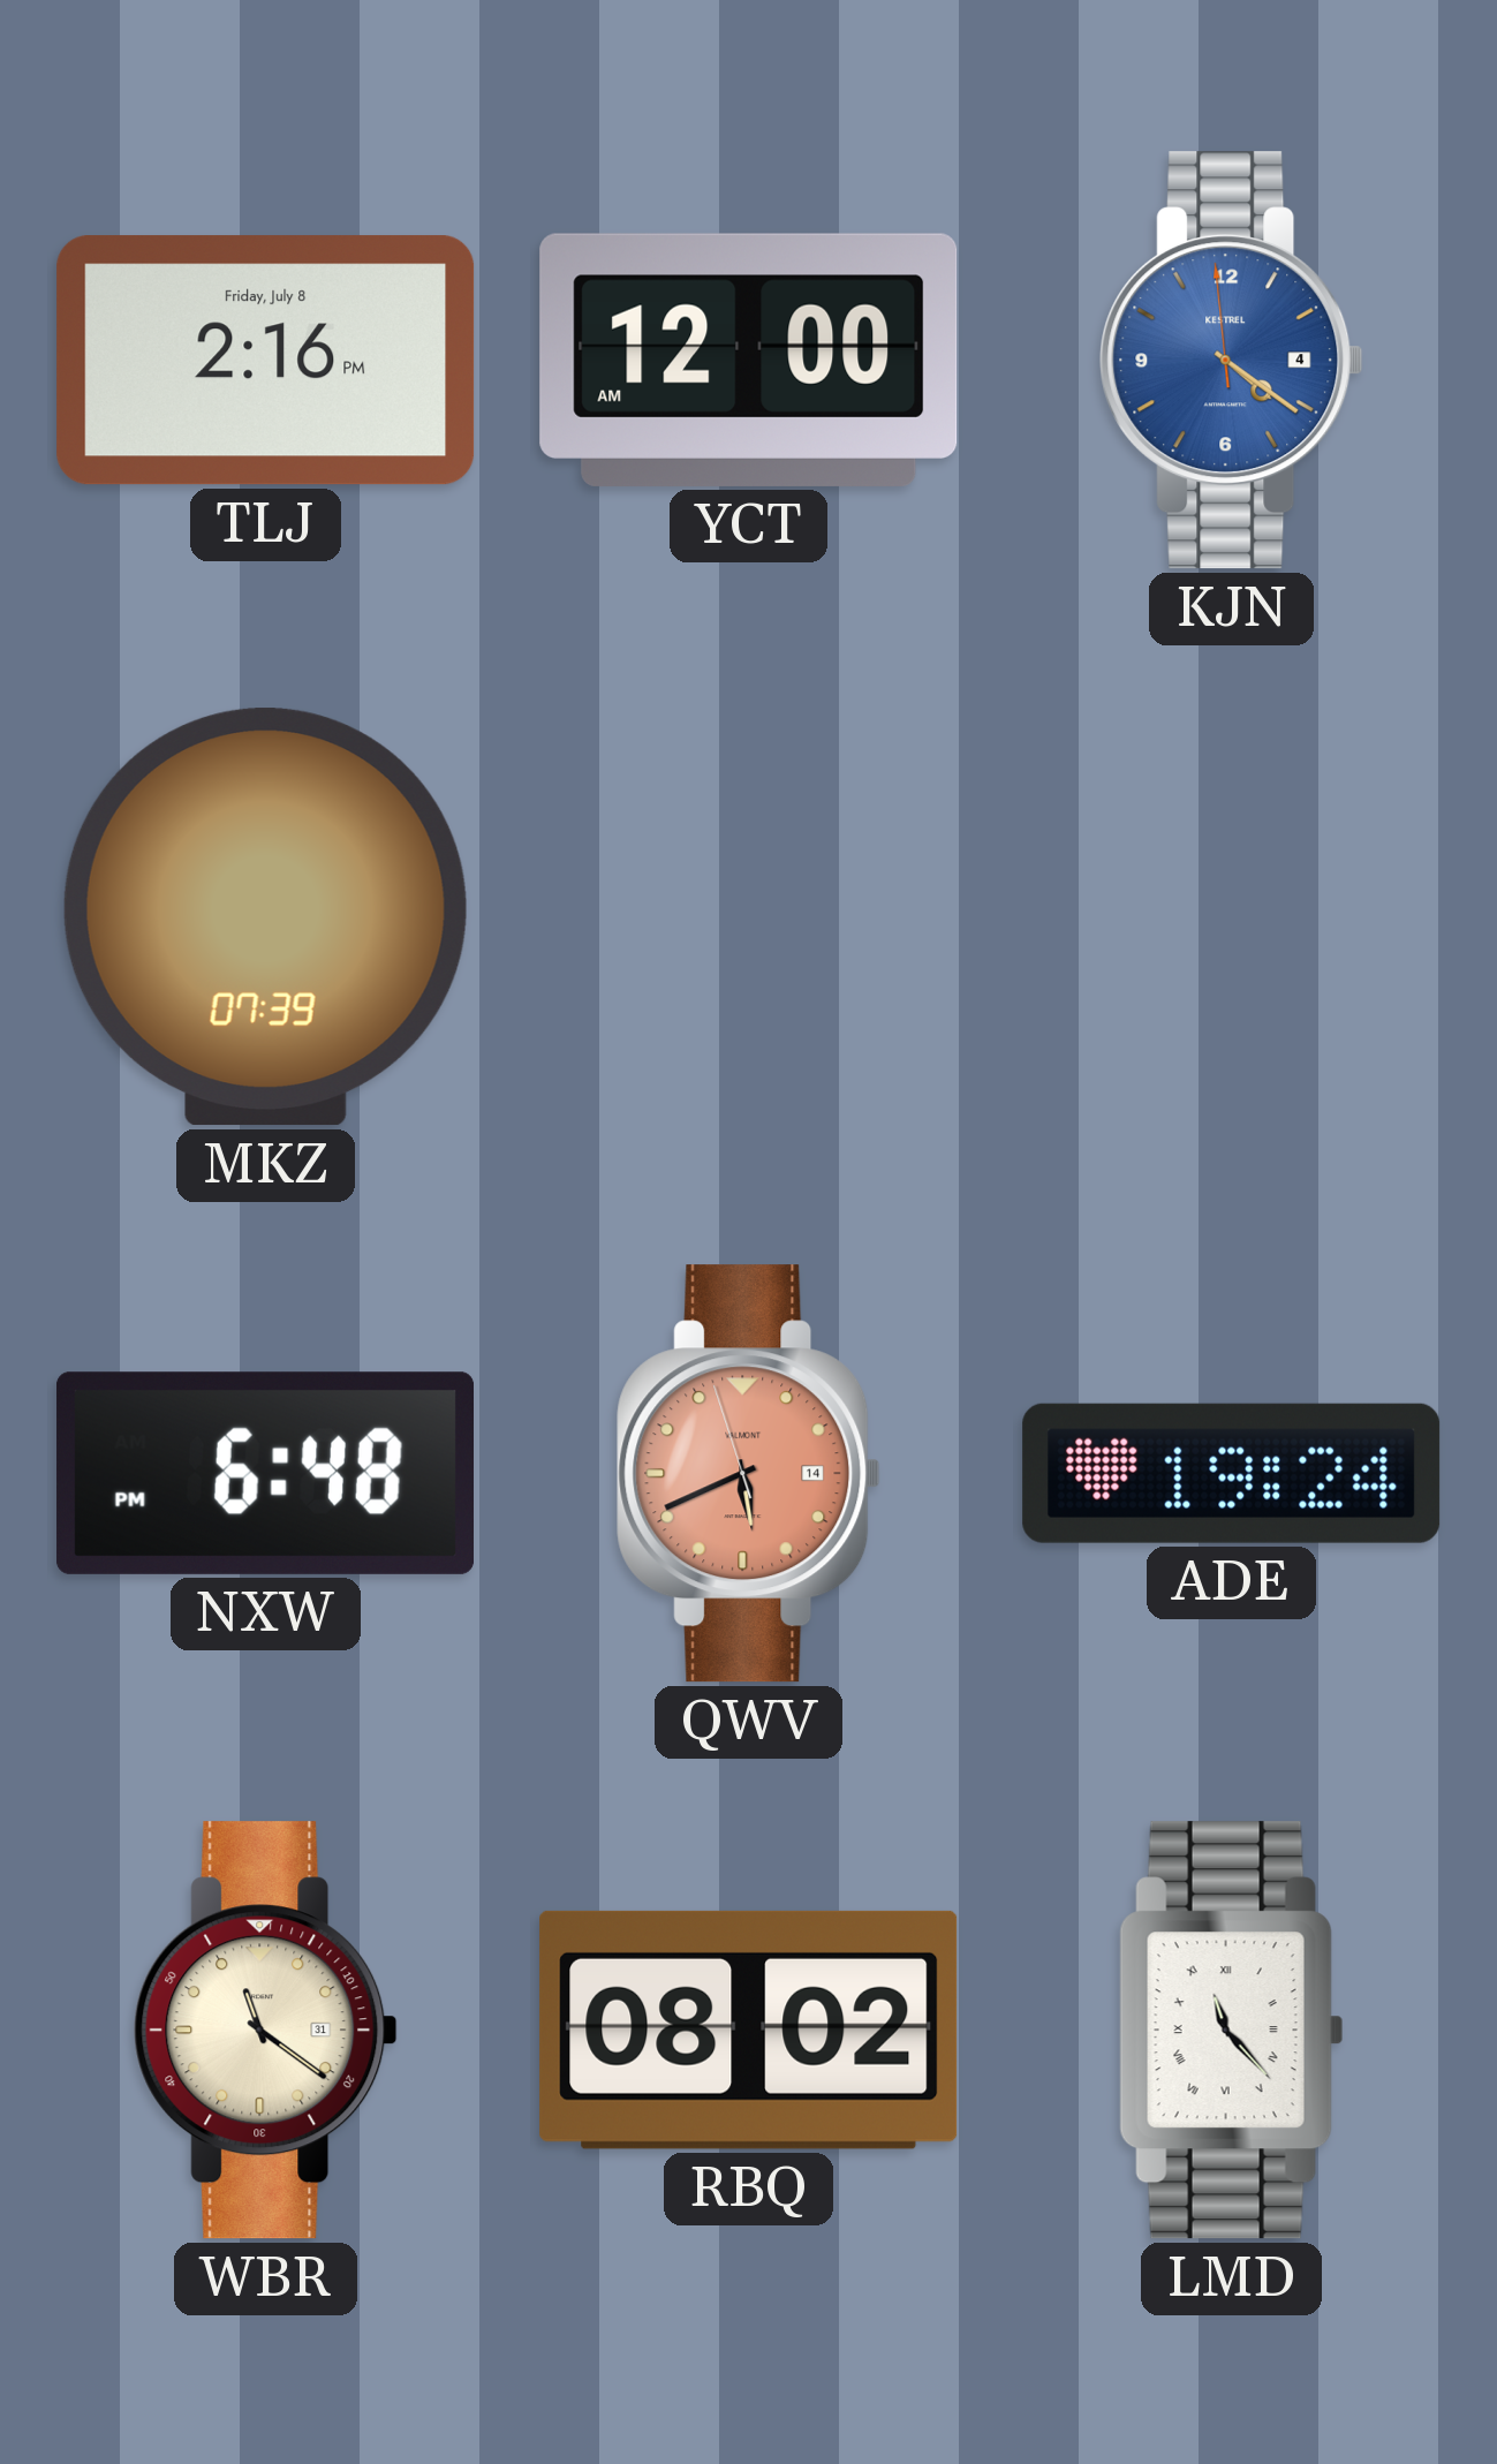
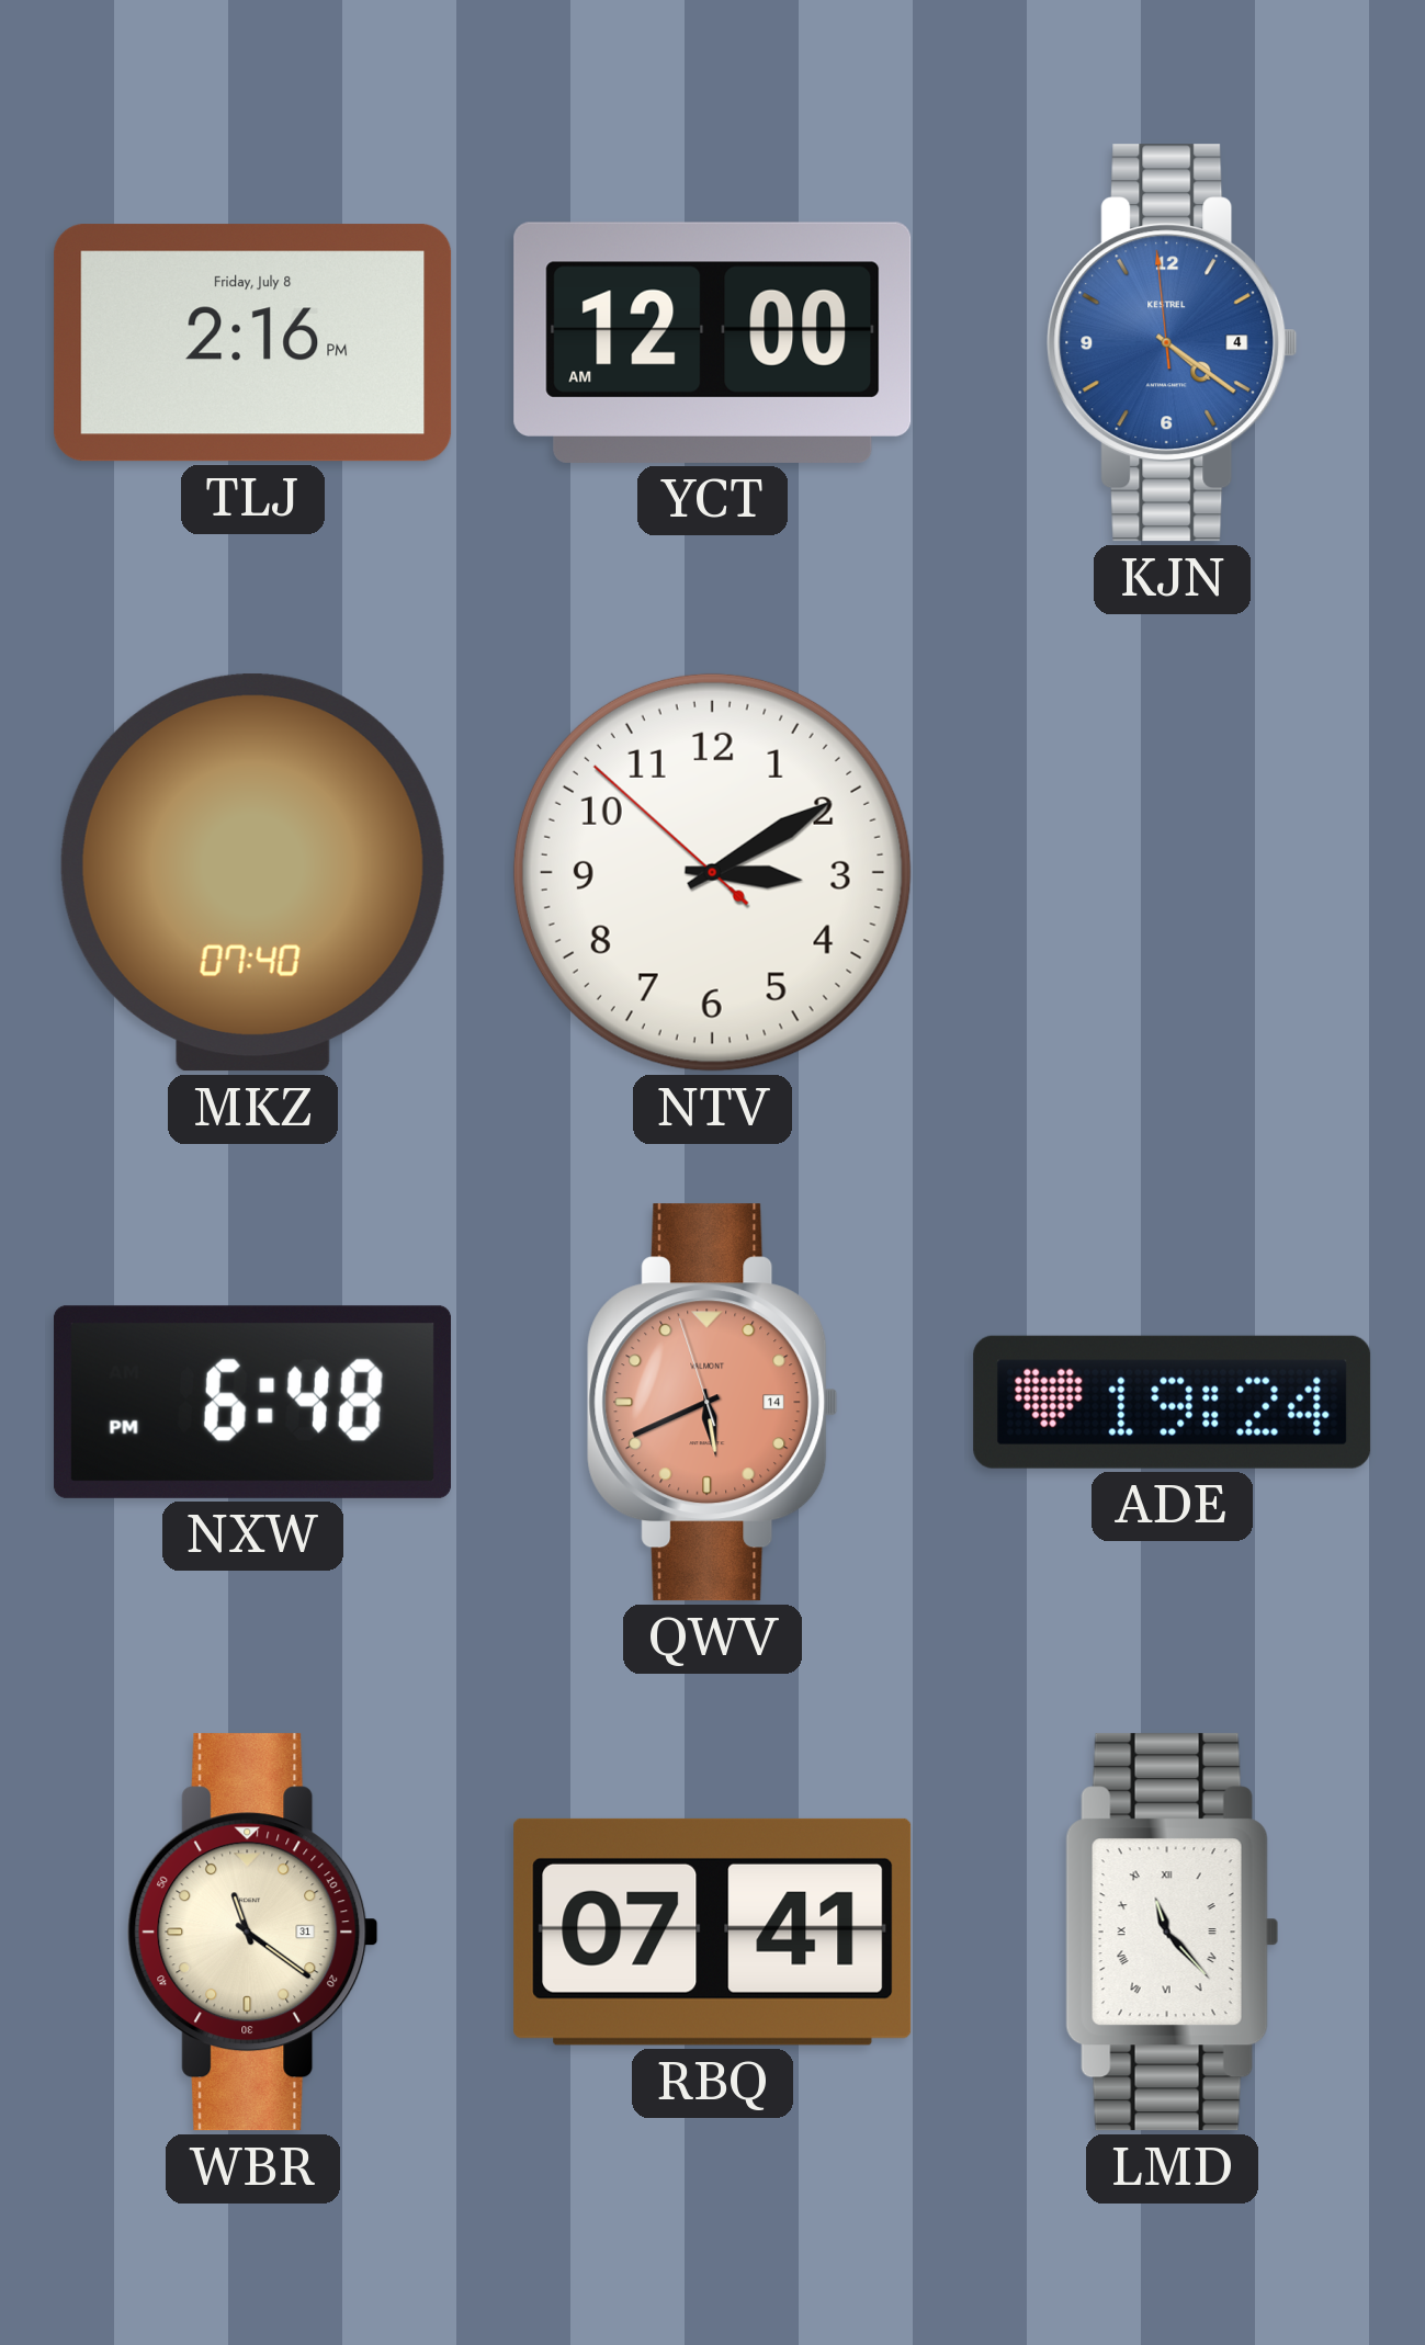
MKZ: 07:39 -> 07:40 (252, 873)
NTV: none -> 3:09 (712, 872)
RBQ: 08:02 -> 07:41 (713, 1931)
